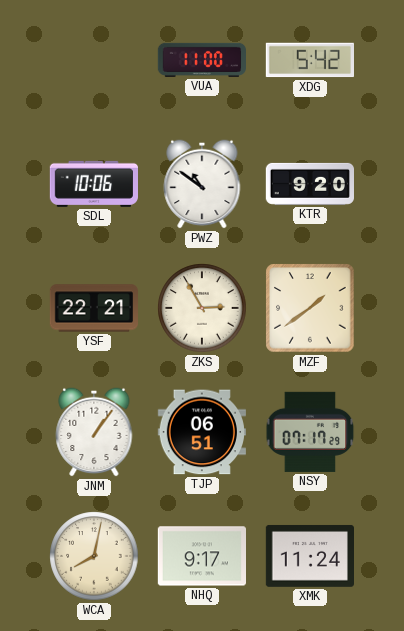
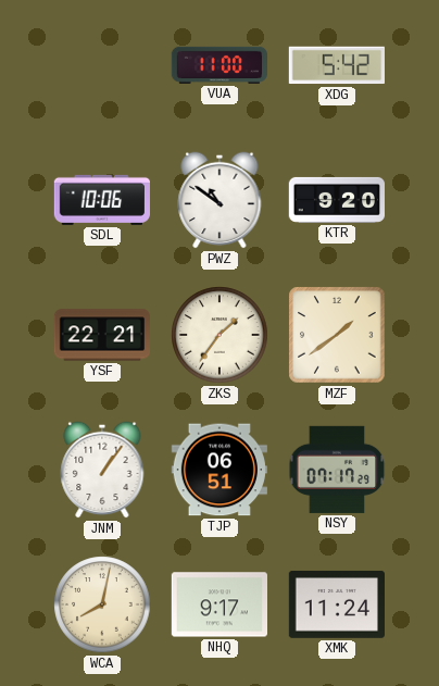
ZKS: 2:55 -> 1:36 (220, 335)
